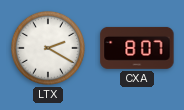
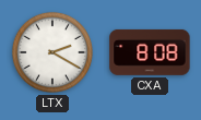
CXA: 8:07 -> 8:08 (150, 52)
